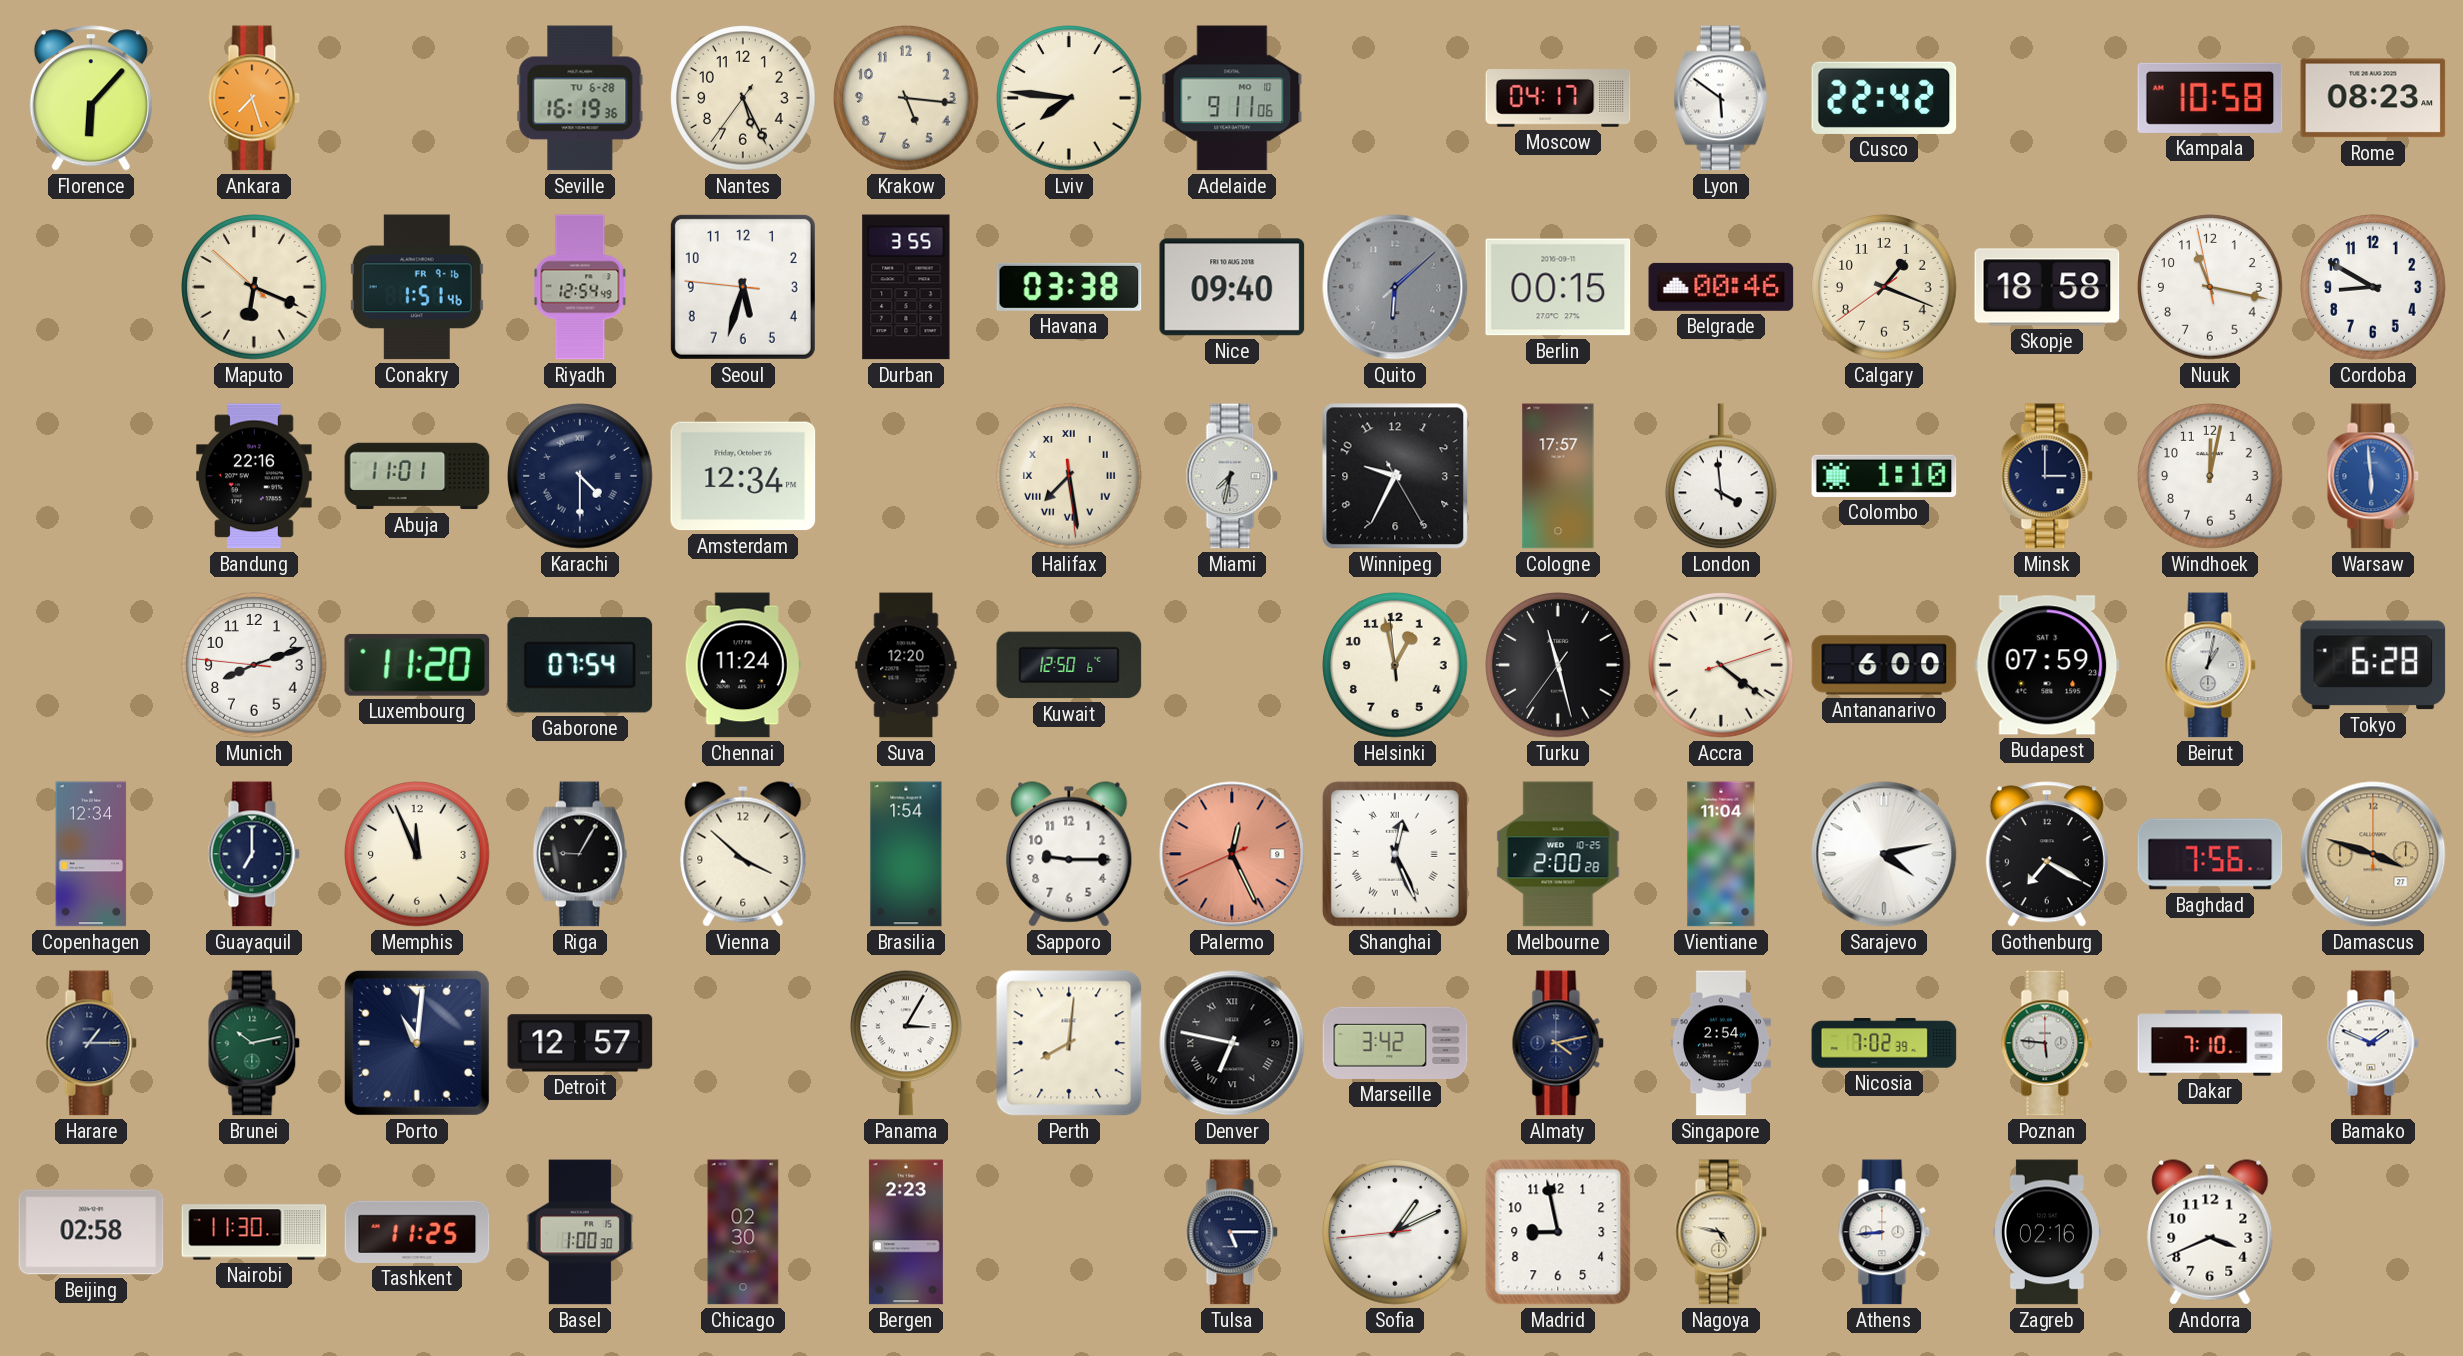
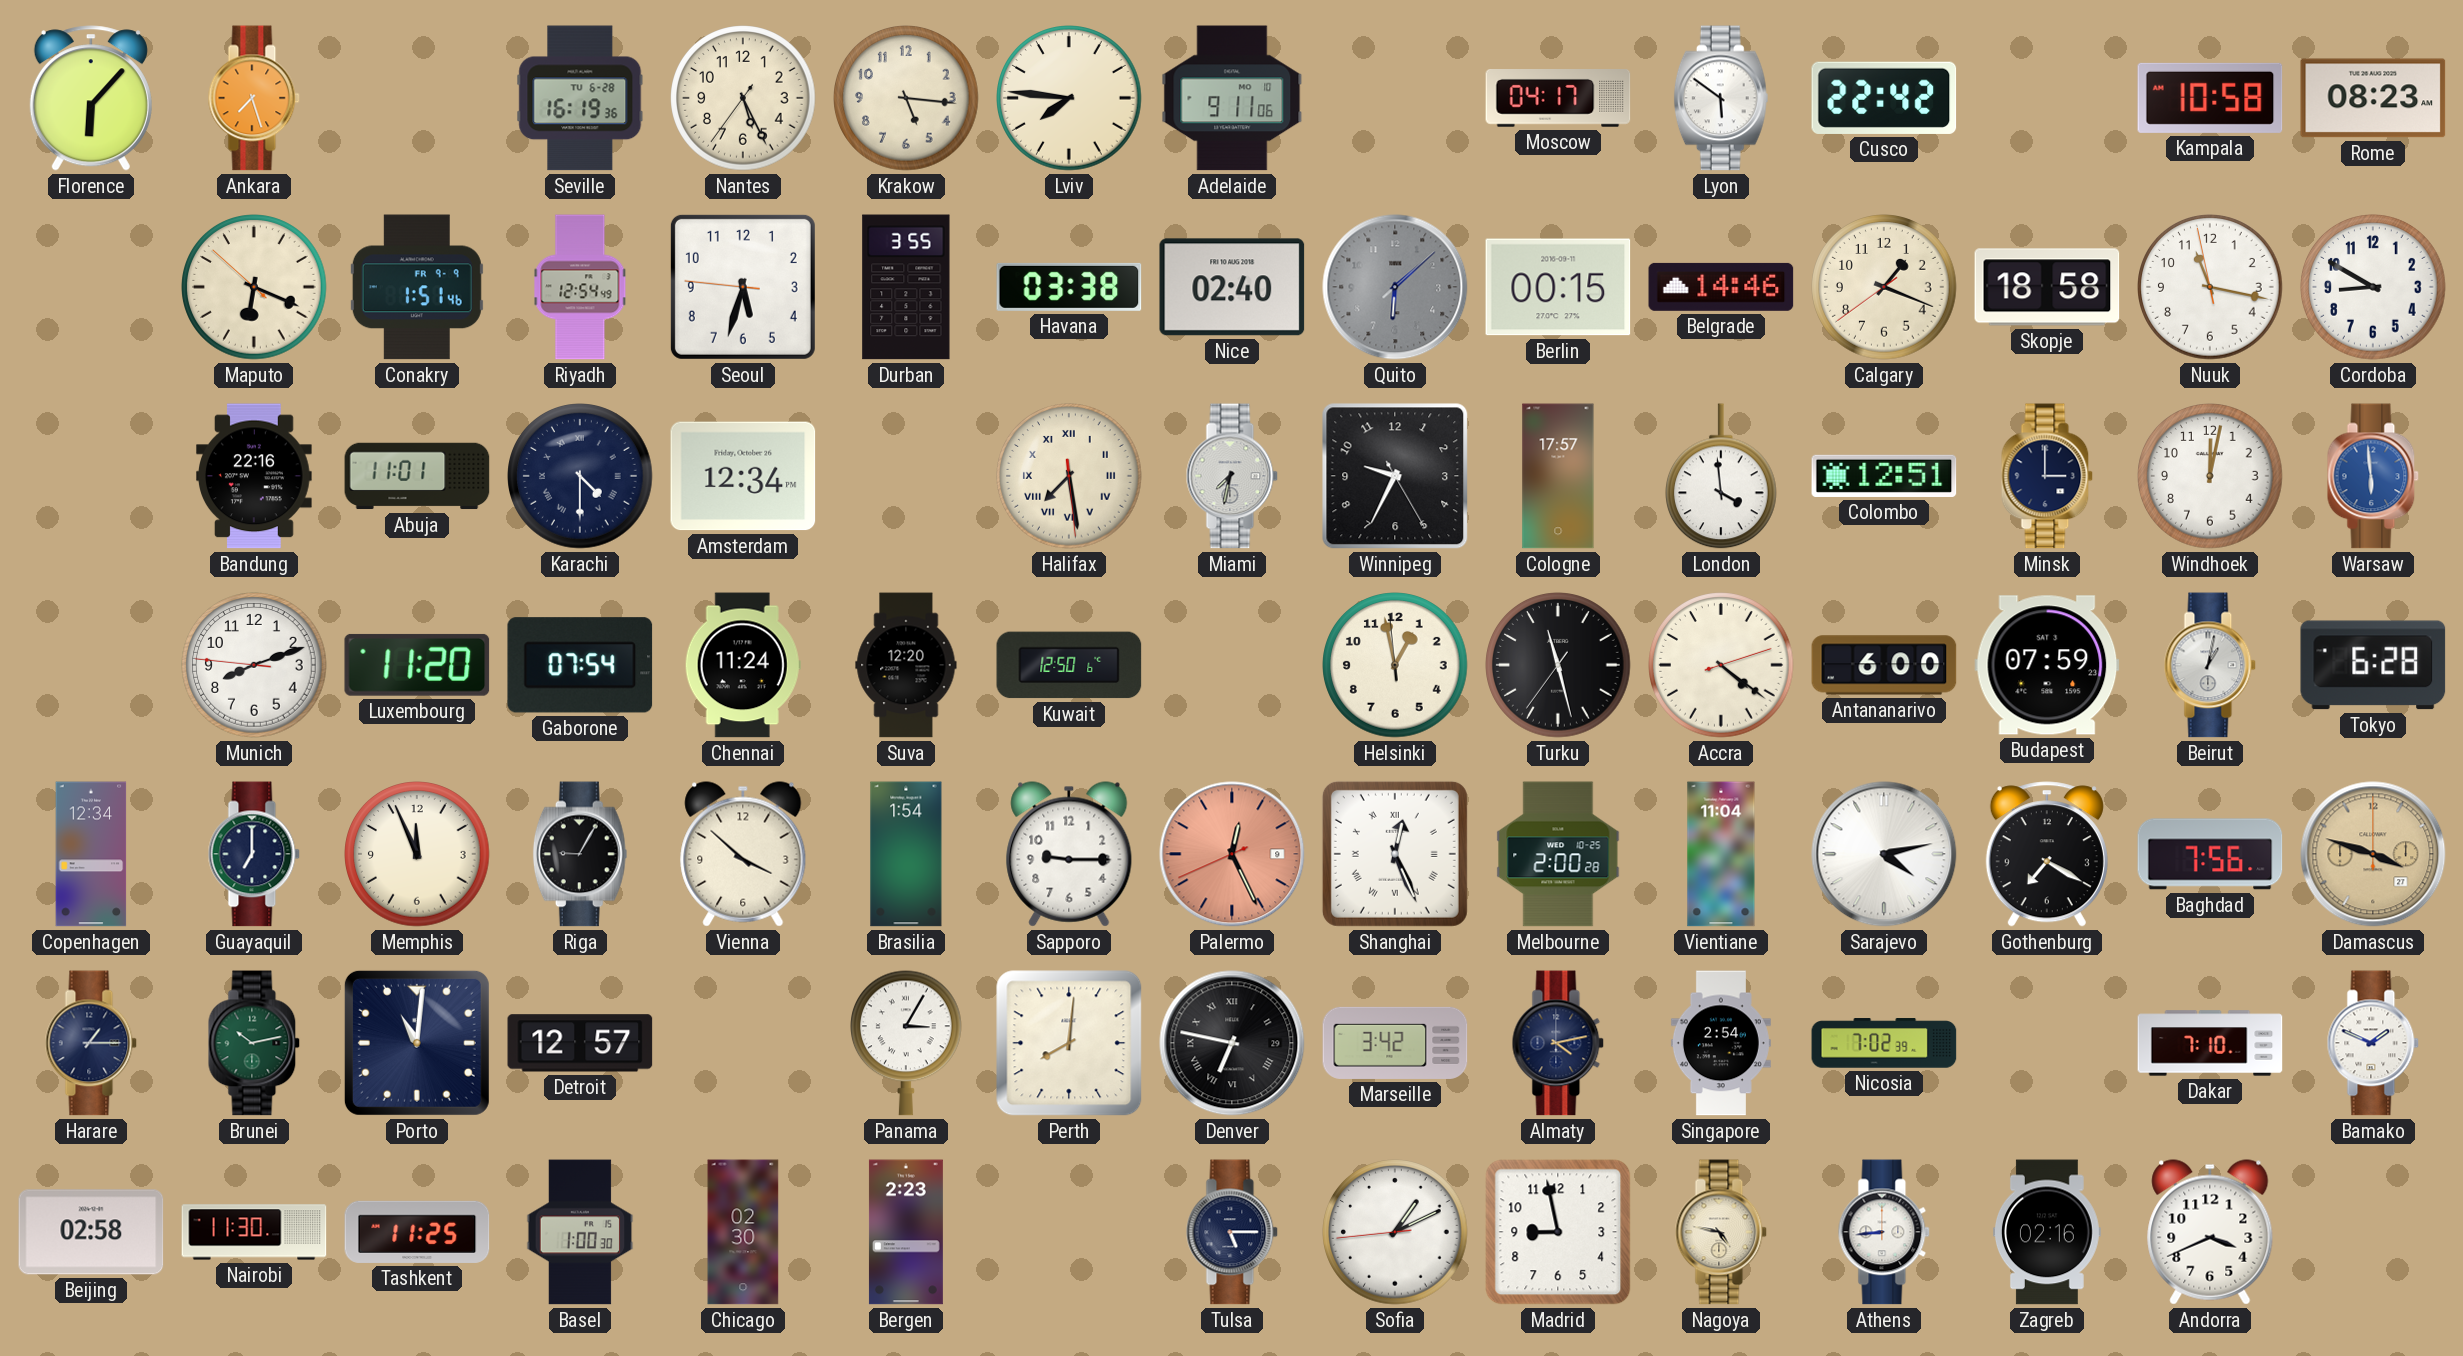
Conakry date: FR 9-16 -> FR 9-9 (417, 287)
Nice: 09:40 -> 02:40 (1232, 287)
Belgrade: 00:46 -> 14:46 (1721, 287)
Colombo: 1:10 -> 12:51 (1884, 476)
Poznan: 5:46 -> none (2047, 1043)
